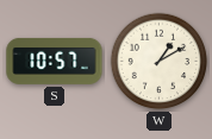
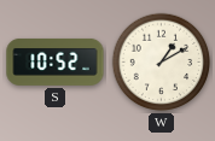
S: 10:57 -> 10:52 (56, 61)
